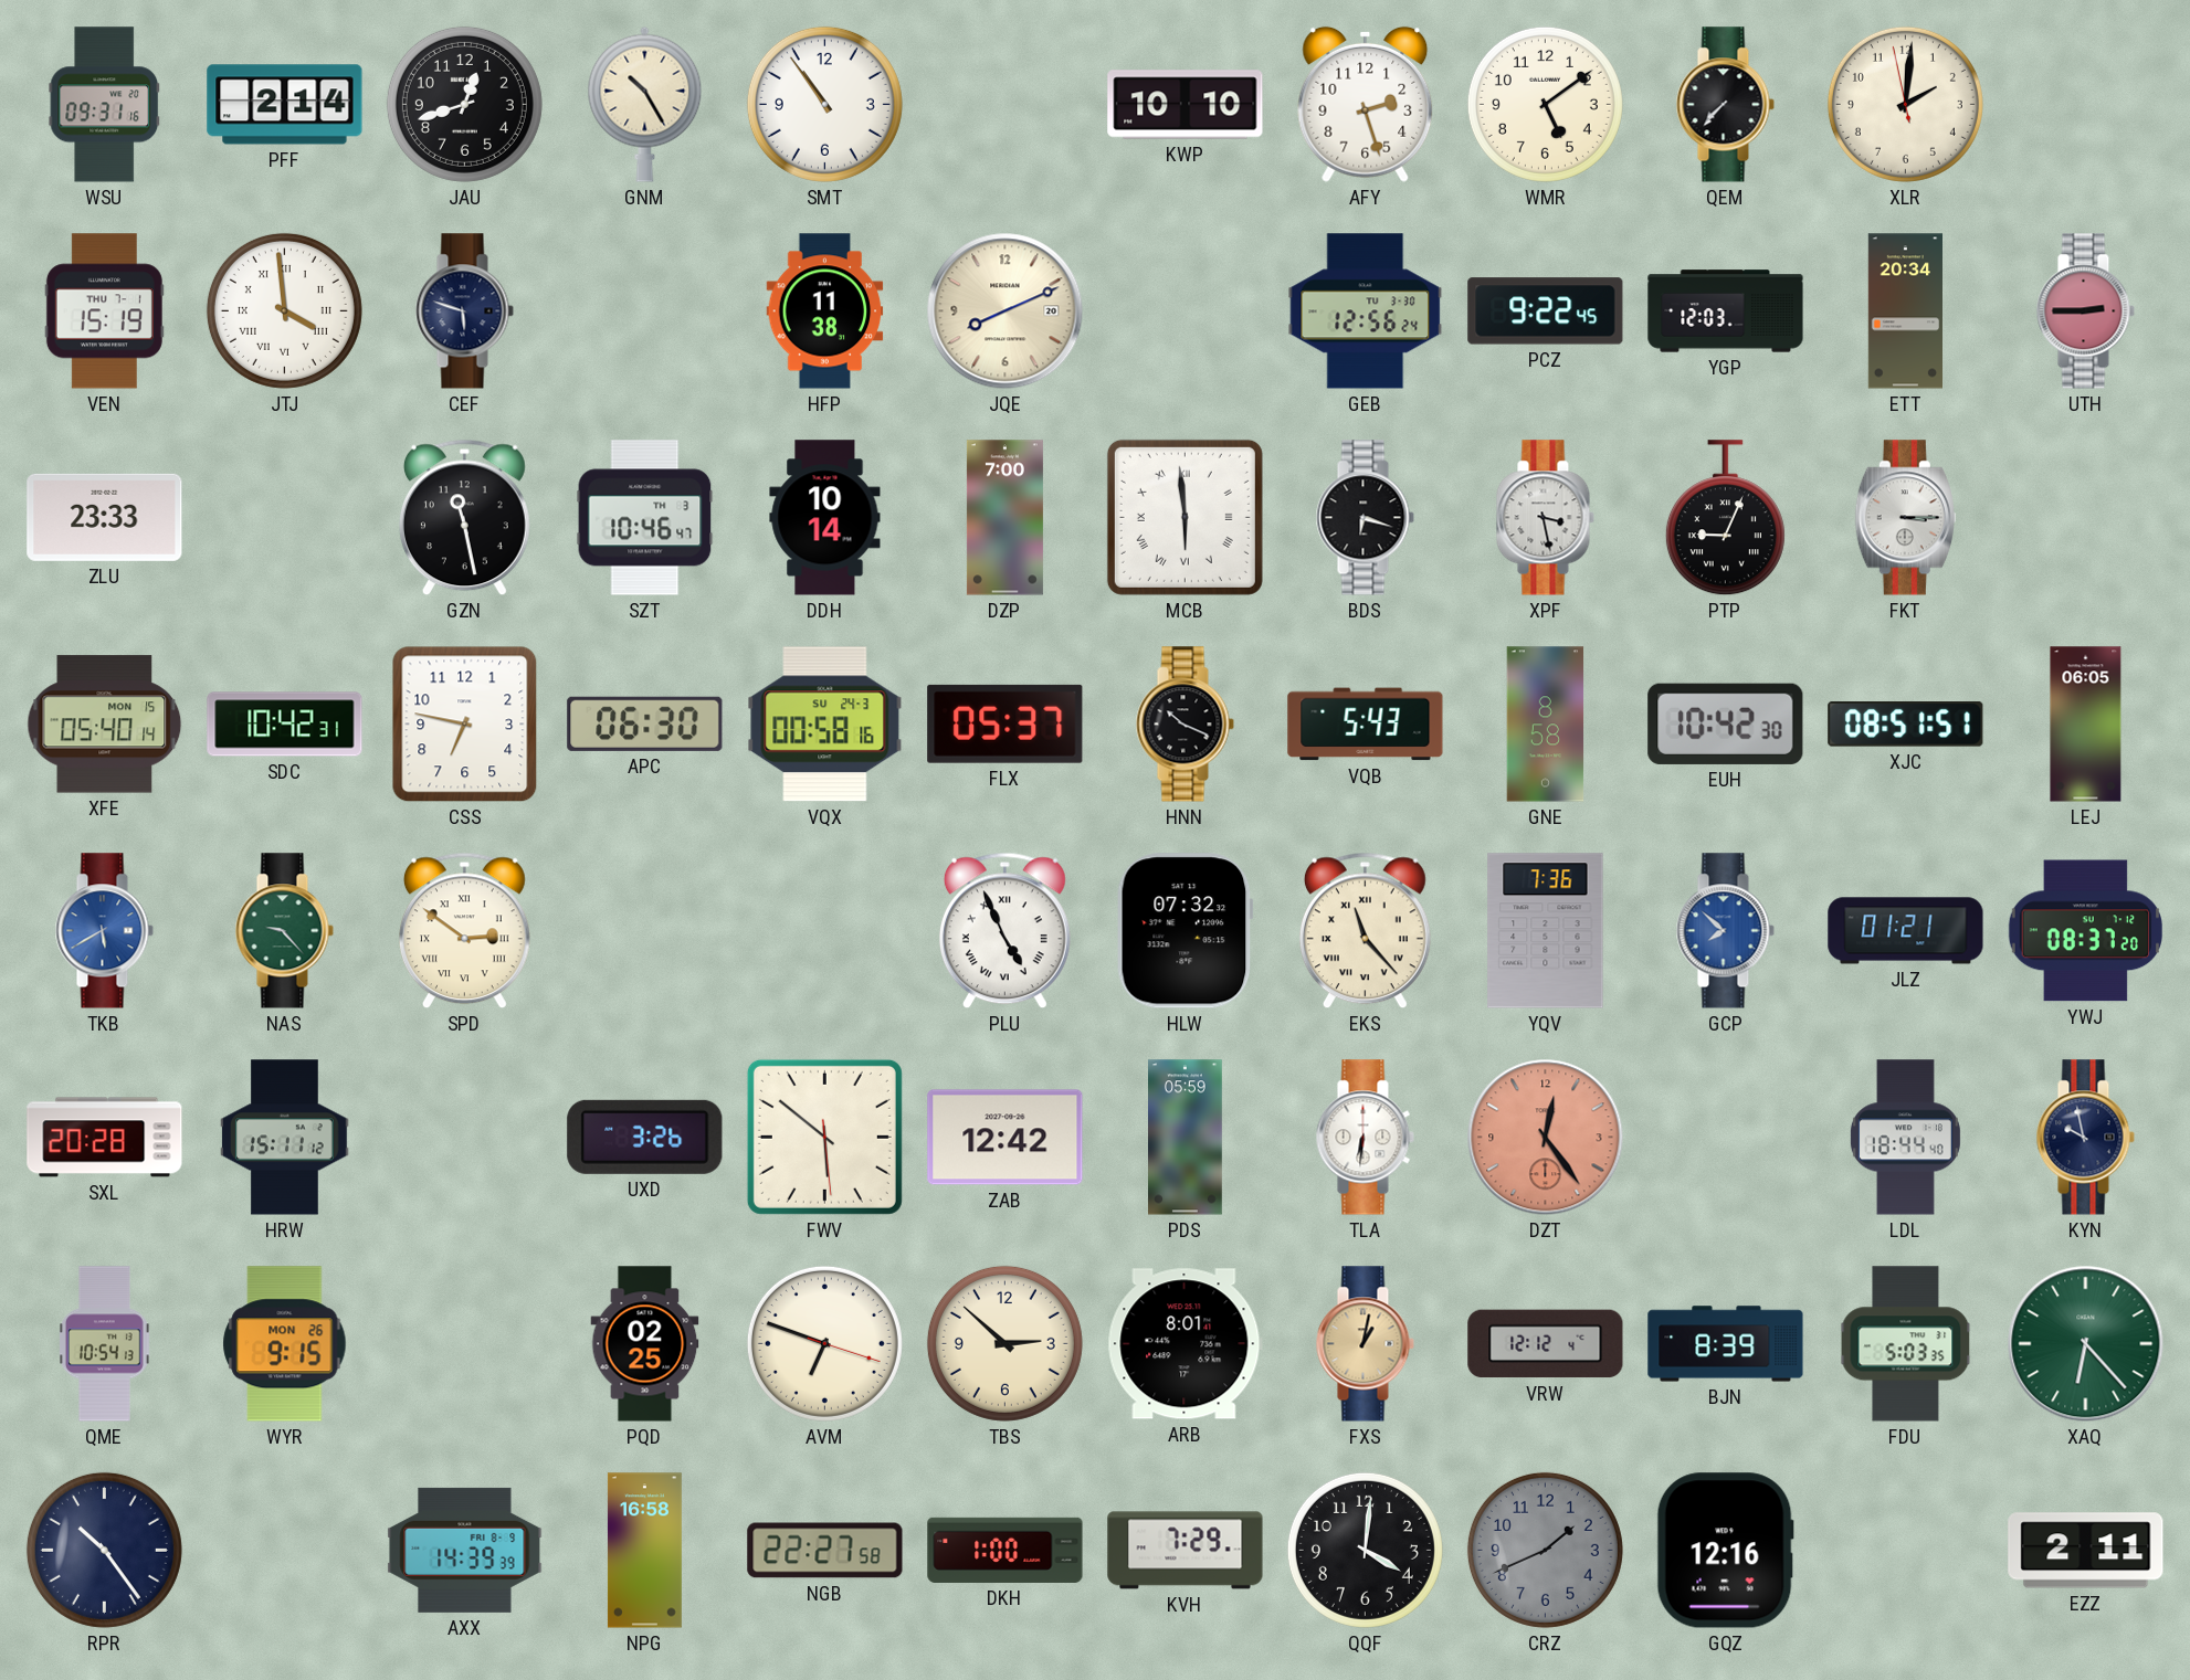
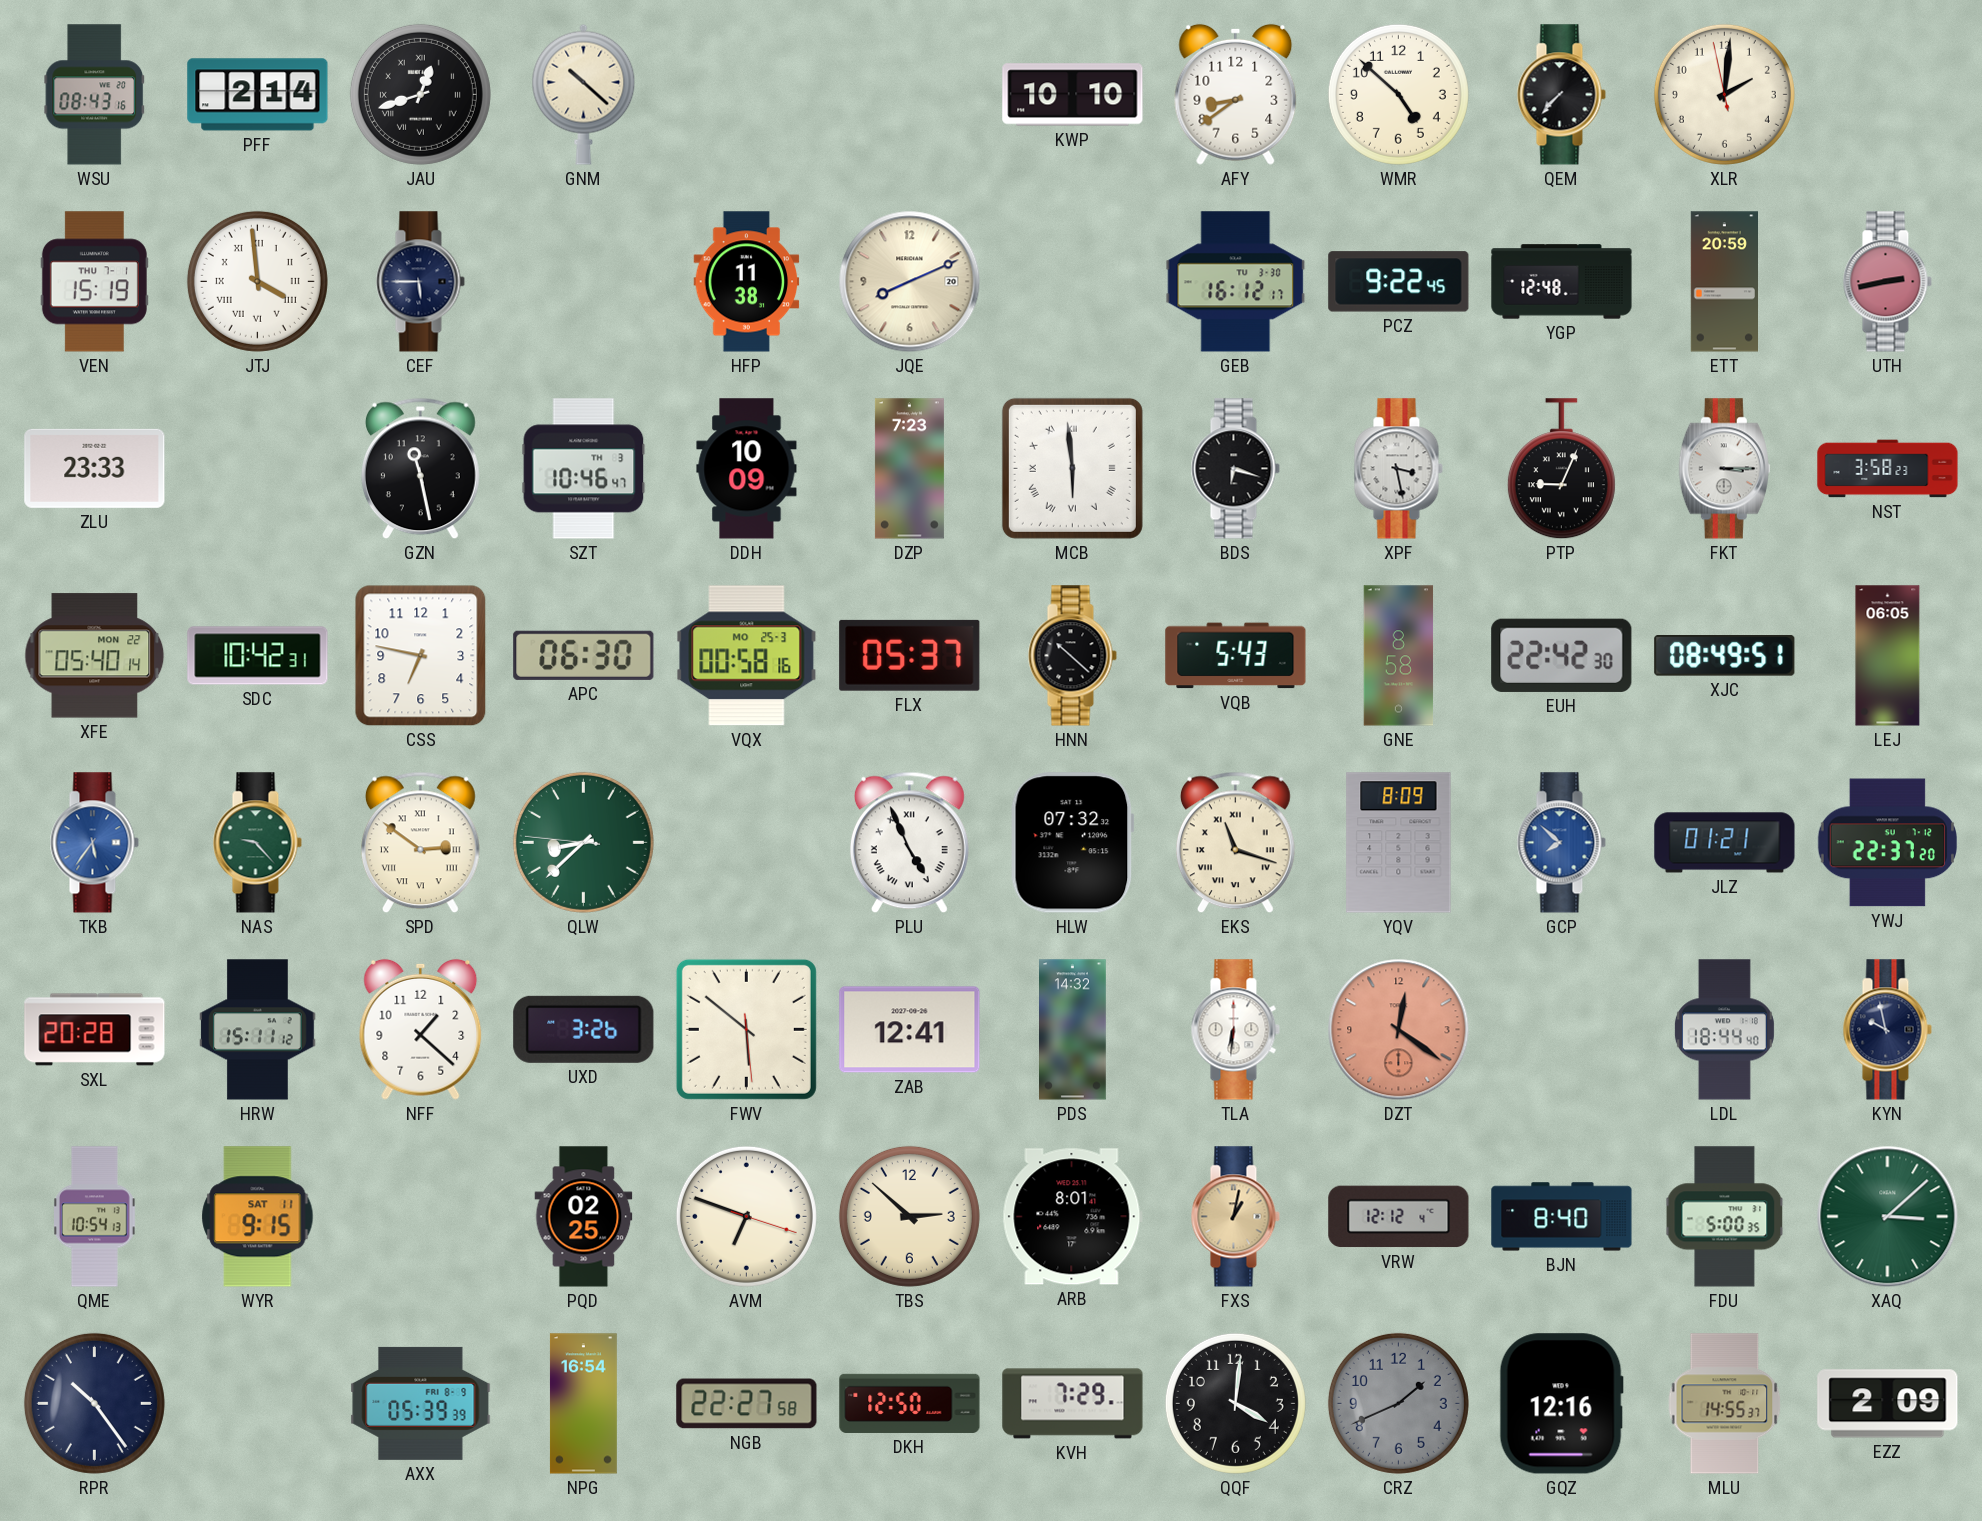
WSU: 09:31 -> 08:43 (94, 95)
JAU numerals: Arabic -> Roman (420, 94)
GNM: 10:25 -> 10:22 (584, 94)
SMT: 10:54 -> none (824, 104)
AFY: 2:27 -> 8:39 (1236, 94)
WMR: 5:09 -> 4:52 (1398, 94)
CEF: 5:48 -> 5:45 (420, 282)
GEB: 12:56 -> 16:12 (1236, 282)
YGP: 12:03 -> 12:48 (1562, 282)
ETT: 20:34 -> 20:59 (1724, 282)
UTH: 2:45 -> 2:43 (1887, 282)
DDH: 10:14 -> 10:09 (747, 469)
DZP: 7:00 -> 7:23 (909, 469)
NST: none -> 3:58 (1888, 469)
XFE date: MON 15 -> MON 22 (95, 656)
VQX date: SU 24-3 -> MO 25-3 (747, 656)
HNN: 10:19 -> 10:22 (1072, 656)
EUH: 10:42 -> 22:42 (1562, 655)
XJC: 08:51 -> 08:49 (1725, 656)
TKB: 5:40 -> 5:36 (94, 843)
QLW: none -> 8:37 (583, 842)
EKS: 11:23 -> 11:18 (1235, 843)
YQV: 7:36 -> 8:09 (1399, 843)
YWJ: 08:37 -> 22:37 (1887, 843)
NFF: none -> 1:22 (421, 1029)
ZAB: 12:42 -> 12:41 (910, 1030)
PDS: 05:59 -> 14:32 (1073, 1030)
DZT: 12:24 -> 12:21 (1399, 1030)
WYR date: MON 26 -> SAT 11 (258, 1217)
BJN: 8:39 -> 8:40 (1562, 1217)
FDU: 5:03 -> 5:00 (1725, 1217)
XAQ: 6:23 -> 3:08 (1888, 1217)
AXX: 14:39 -> 05:39 (421, 1403)
NPG: 16:58 -> 16:54 (583, 1404)
DKH: 1:00 -> 12:50 (910, 1403)
MLU: none -> 14:55 (1725, 1404)
EZZ: 2:11 -> 2:09 (1888, 1404)
